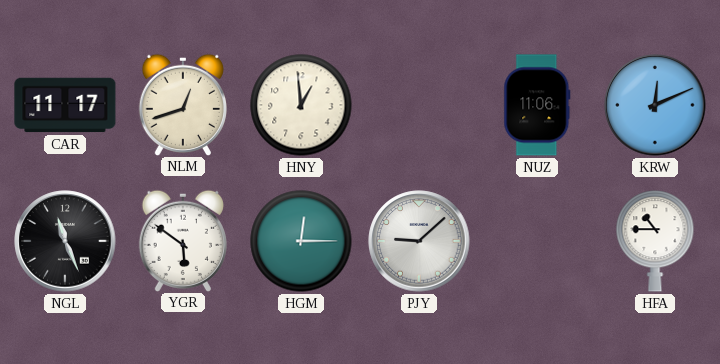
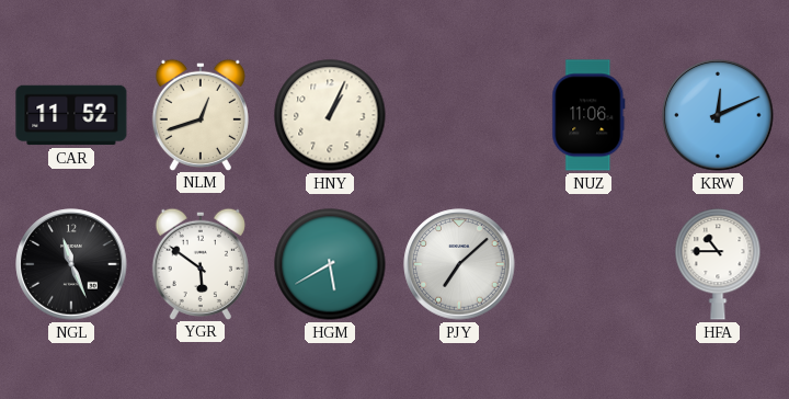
CAR: 11:17 -> 11:52 (71, 115)
HNY: 12:59 -> 1:04 (330, 115)
HGM: 12:15 -> 5:40 (330, 264)
PJY: 9:08 -> 7:08 (459, 264)
